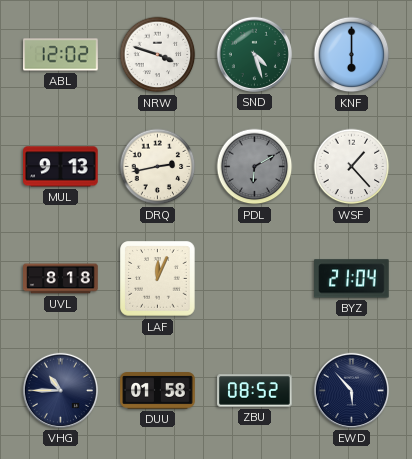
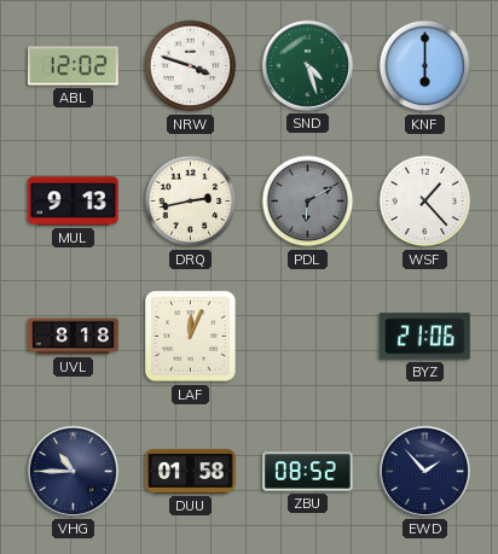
BYZ: 21:04 -> 21:06 (425, 337)
EWD: 5:53 -> 1:53 (424, 471)
